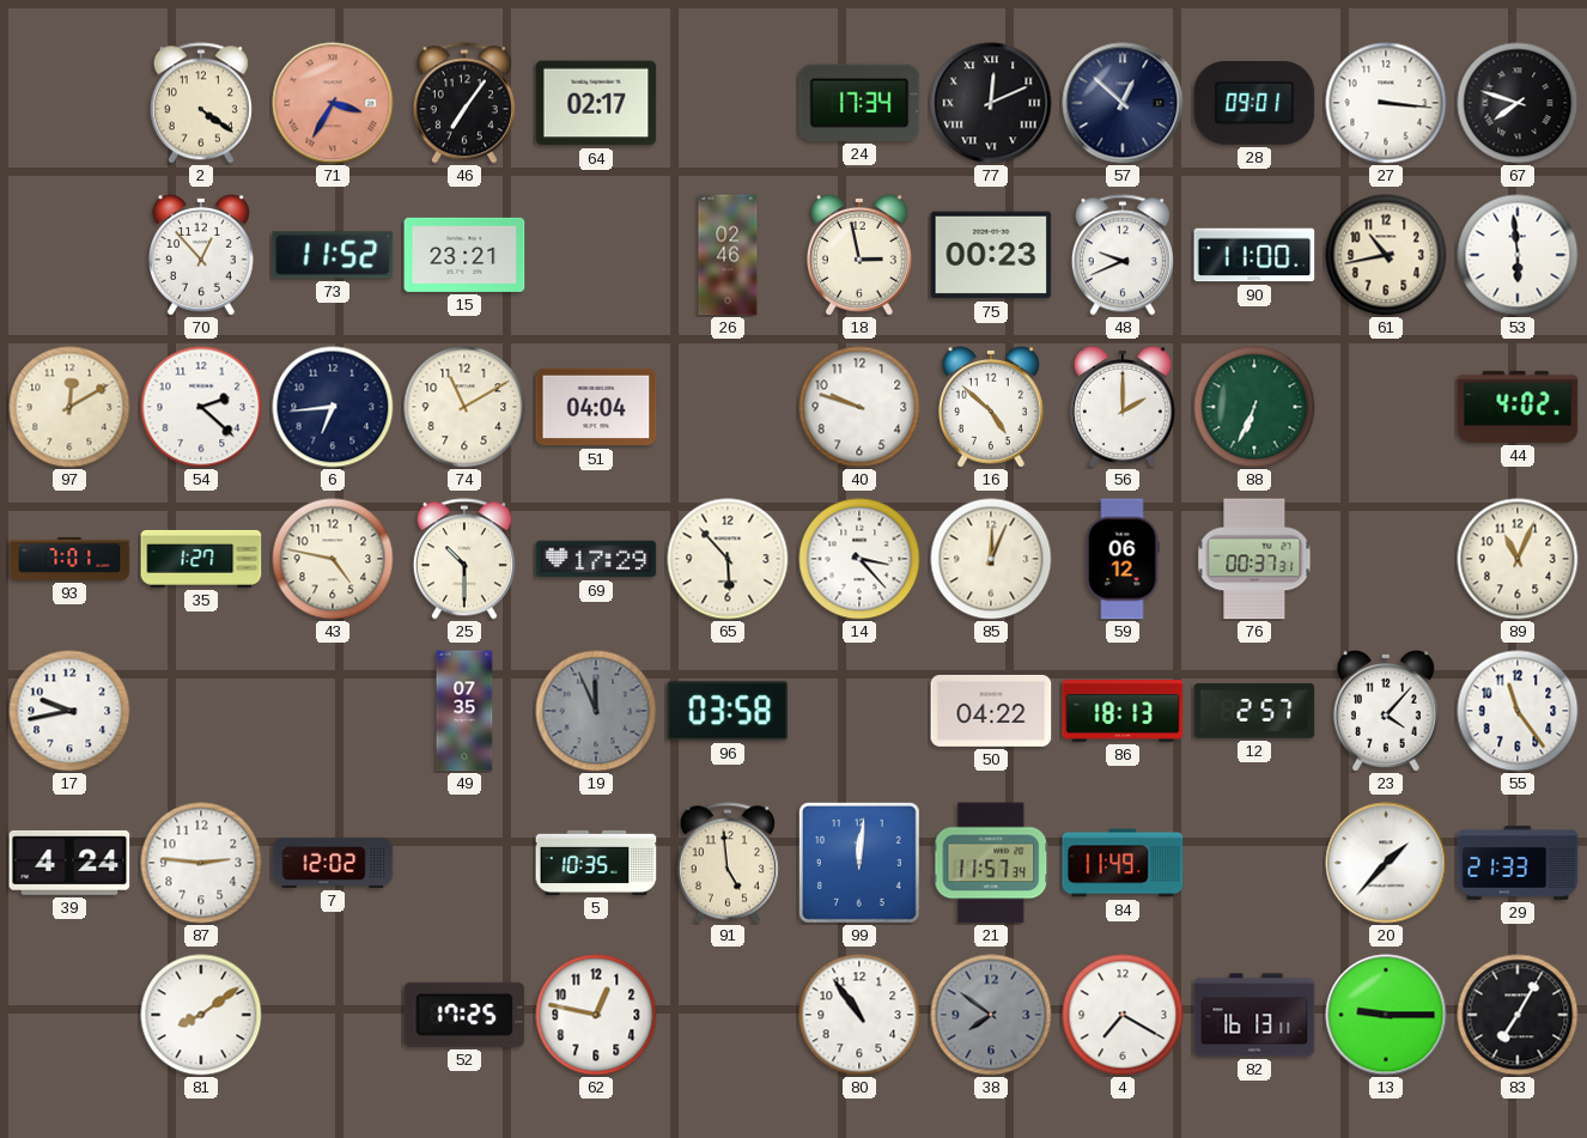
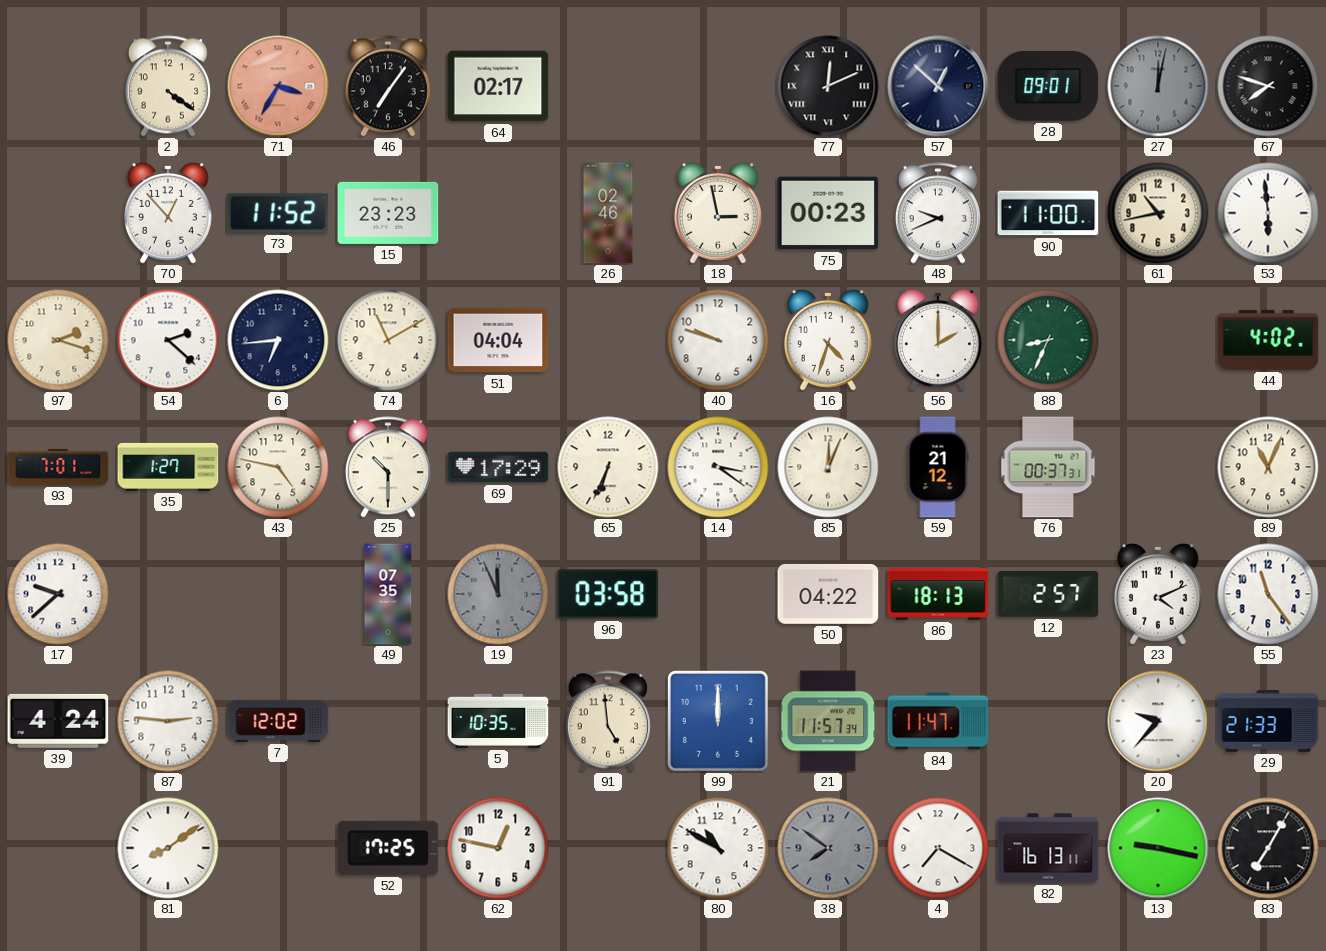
24: 17:34 -> none (859, 103)
27: 3:16 -> 12:02 (1158, 86)
27 dial: white -> grey (1158, 86)
15: 23:21 -> 23:23 (388, 213)
97: 12:10 -> 2:18 (58, 340)
16: 4:52 -> 4:33 (828, 340)
88: 6:34 -> 8:34 (1048, 340)
65: 5:53 -> 6:34 (608, 467)
14: 3:23 -> 3:21 (718, 467)
59: 06:12 -> 21:12 (938, 467)
17: 9:43 -> 9:38 (58, 594)
23: 4:07 -> 4:11 (1158, 594)
99: 12:01 -> 12:00 (718, 721)
84: 11:49 -> 11:47 (938, 721)
20: 1:37 -> 9:37 (1158, 721)
80: 10:54 -> 10:50 (718, 848)
13: 9:15 -> 9:17 (1158, 848)
